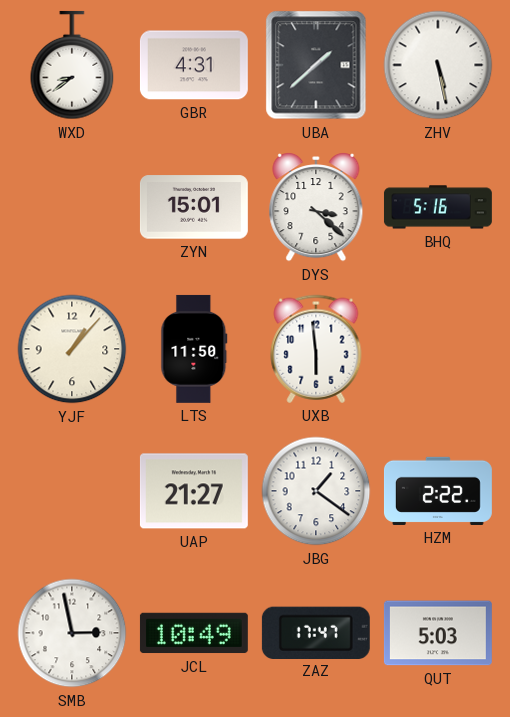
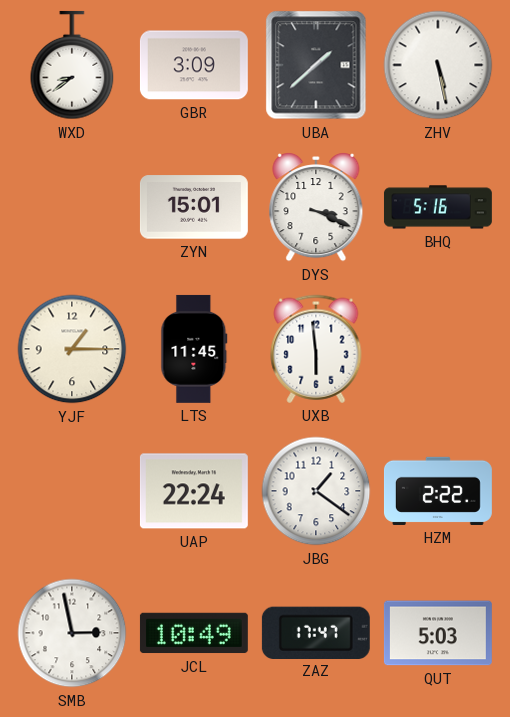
GBR: 4:31 -> 3:09 (194, 65)
DYS: 3:22 -> 3:19 (316, 208)
YJF: 1:07 -> 1:15 (72, 349)
LTS: 11:50 -> 11:45 (194, 349)
UAP: 21:27 -> 22:24 (194, 491)
